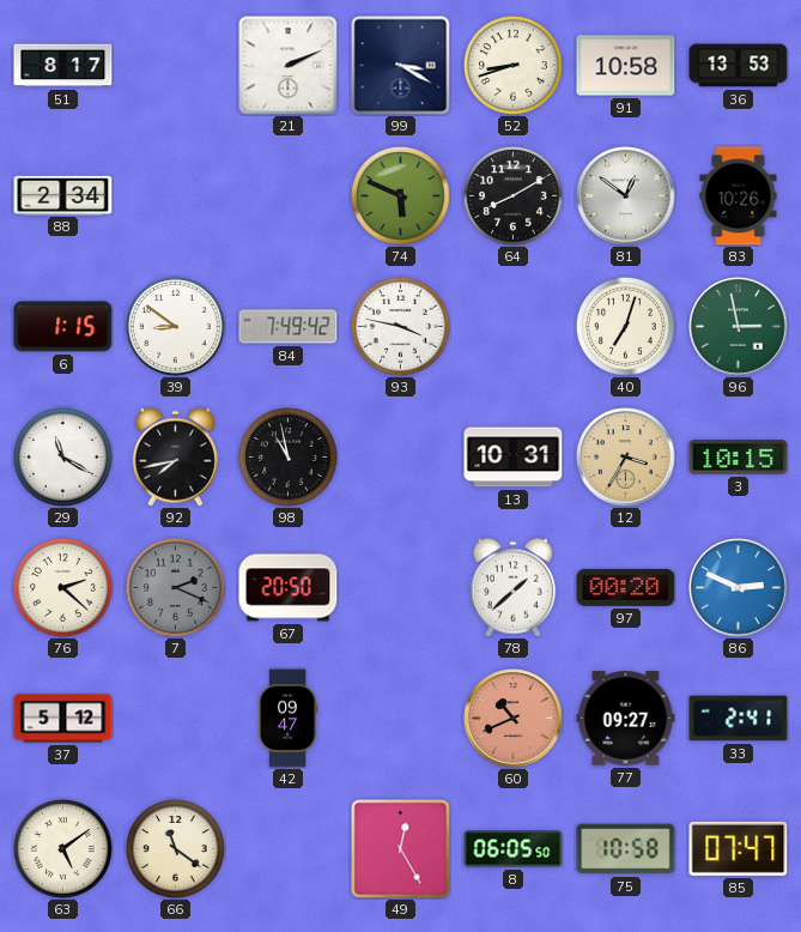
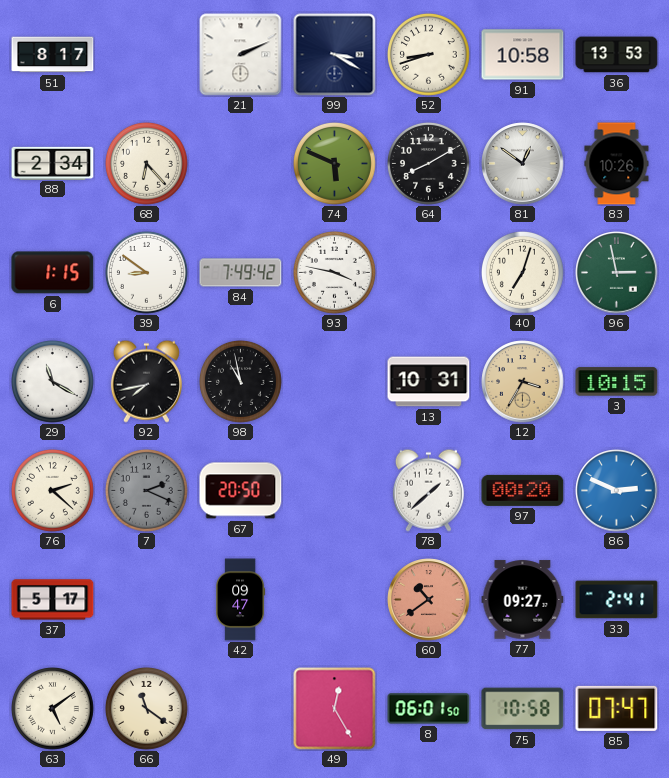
68: none -> 6:23 (146, 163)
37: 5:12 -> 5:17 (53, 600)
60: 10:41 -> 10:39 (429, 600)
8: 06:05 -> 06:01 (429, 709)
